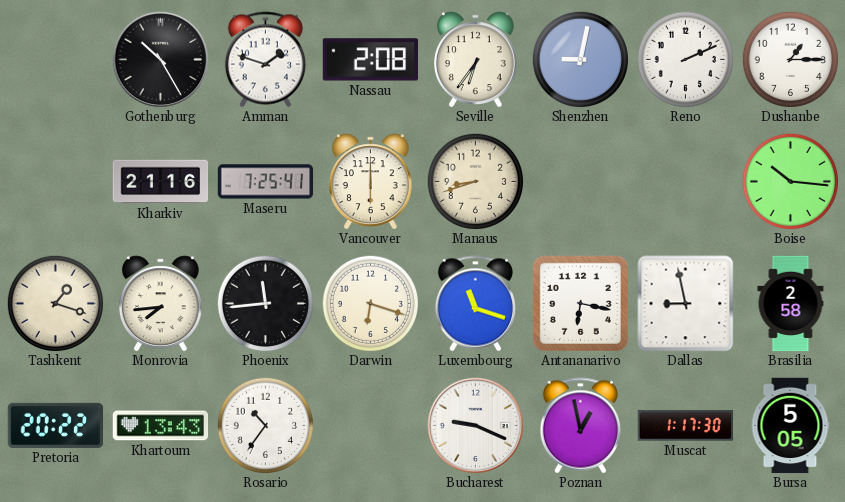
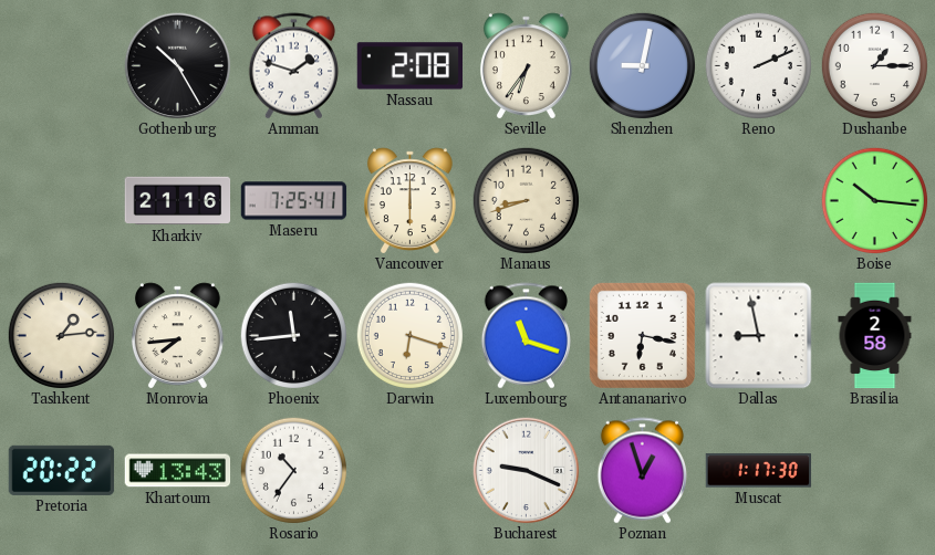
Tashkent: 1:18 -> 1:14 (61, 335)
Poznan: 12:58 -> 12:57 (642, 471)
Bursa: 5:05 -> none (790, 426)
